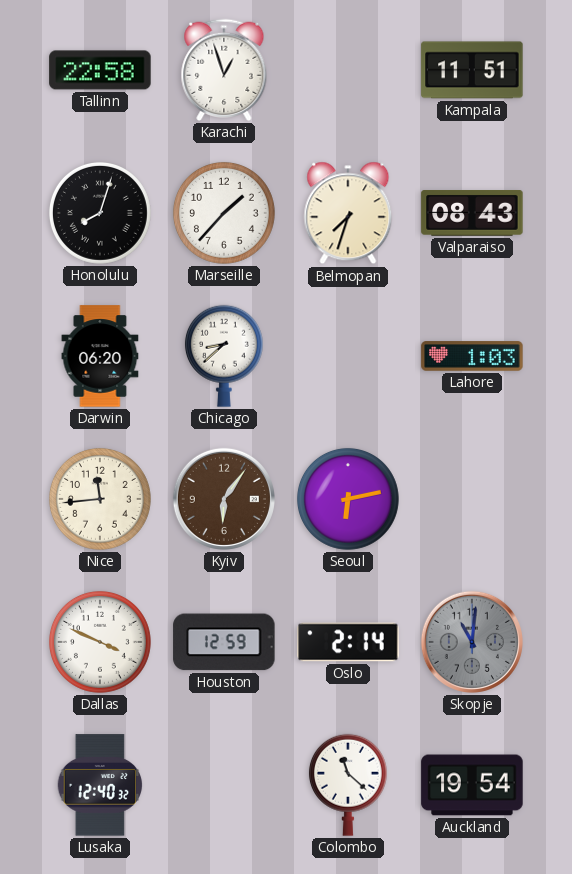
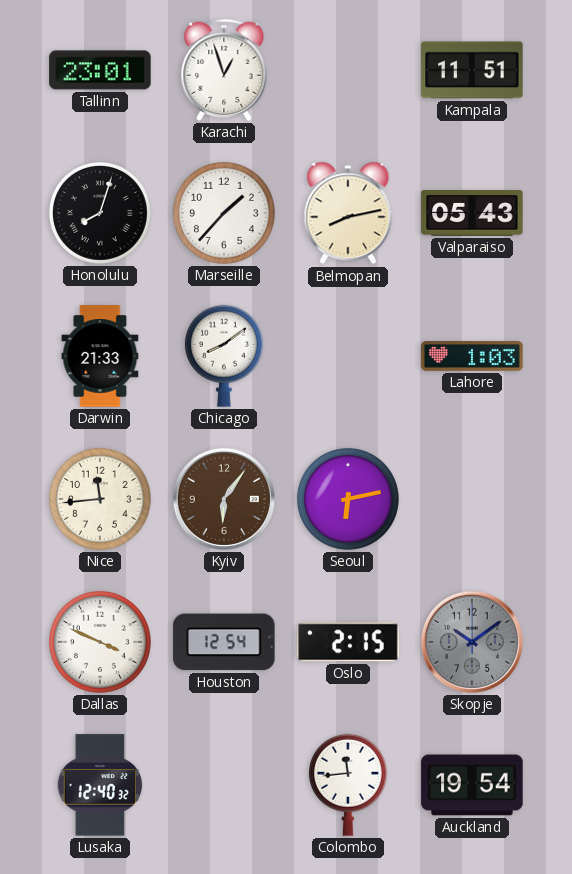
Tallinn: 22:58 -> 23:01 (100, 70)
Belmopan: 7:33 -> 8:13 (348, 213)
Valparaiso: 08:43 -> 05:43 (472, 214)
Darwin: 06:20 -> 21:33 (100, 356)
Chicago: 8:38 -> 8:09 (224, 356)
Houston: 12:59 -> 12:54 (224, 642)
Oslo: 2:14 -> 2:15 (348, 642)
Skopje: 11:01 -> 10:09 (472, 642)
Colombo: 11:22 -> 11:44 (348, 785)
